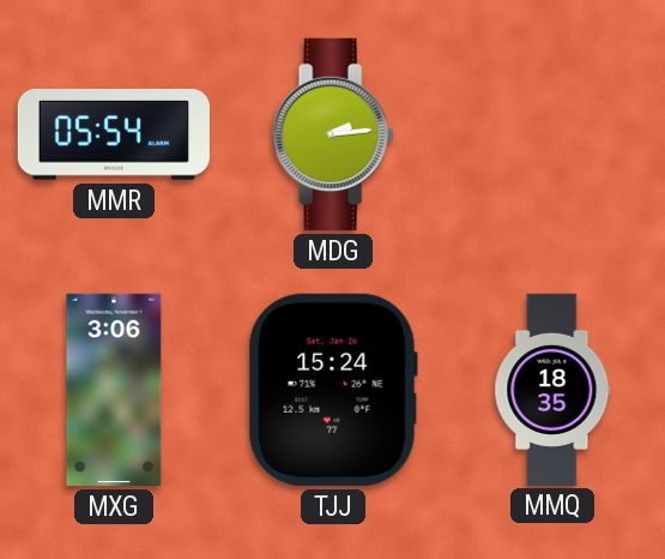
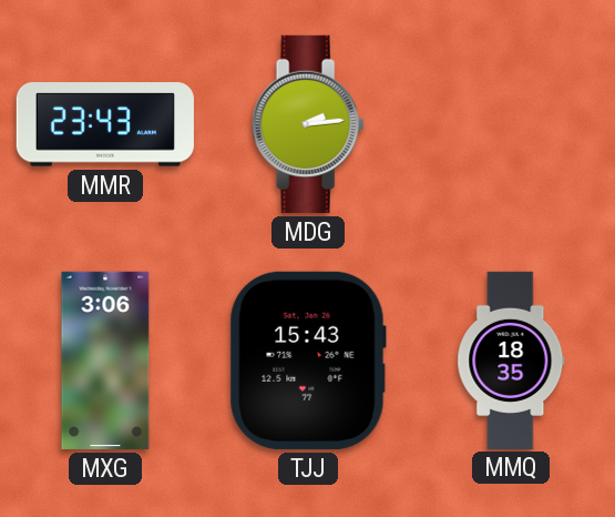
MMR: 05:54 -> 23:43 (105, 124)
TJJ: 15:24 -> 15:43 (308, 361)
